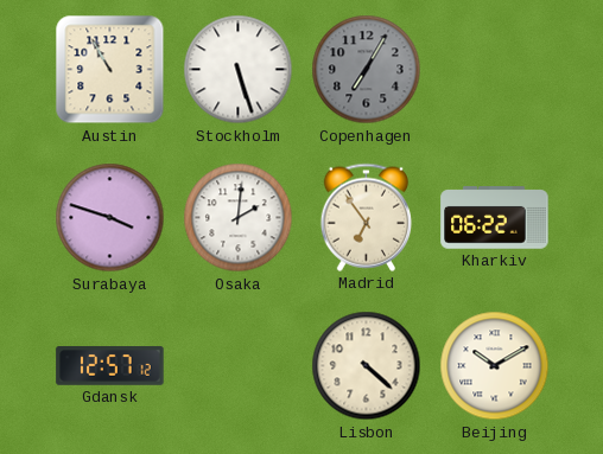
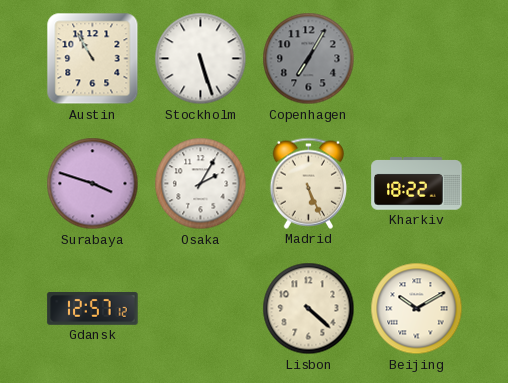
Osaka: 2:01 -> 2:05 (201, 184)
Madrid: 6:54 -> 5:26 (308, 183)
Kharkiv: 06:22 -> 18:22 (417, 184)
